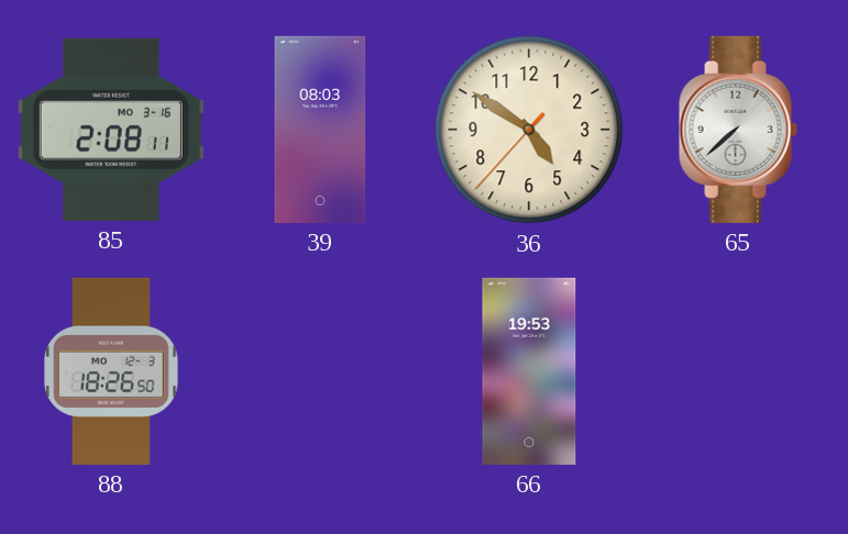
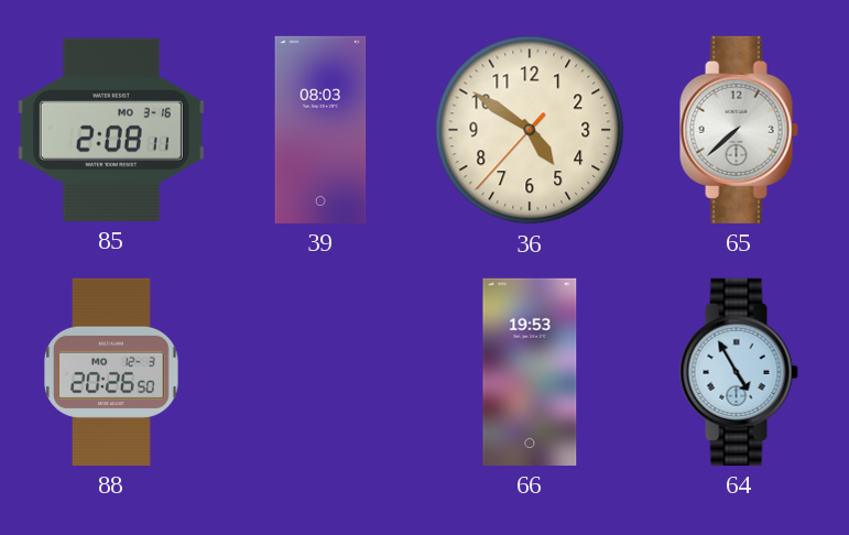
88: 18:26 -> 20:26 (111, 372)
64: none -> 4:55 (739, 372)
